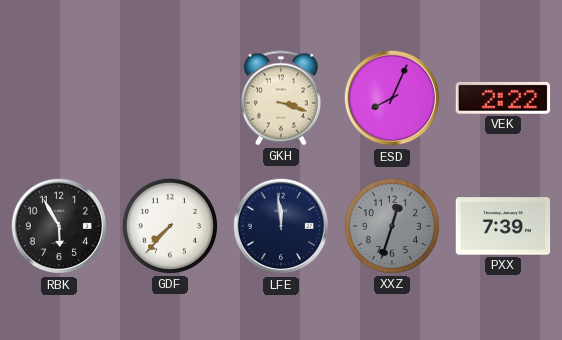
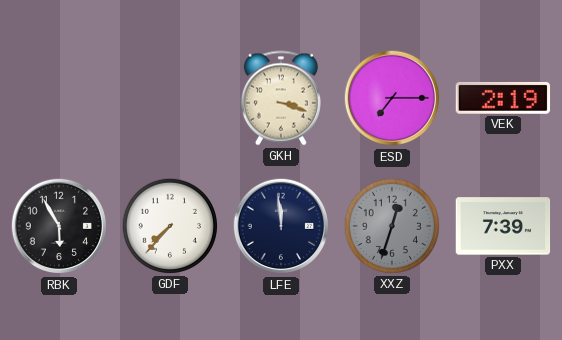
ESD: 8:04 -> 7:15 (392, 98)
VEK: 2:22 -> 2:19 (503, 98)
